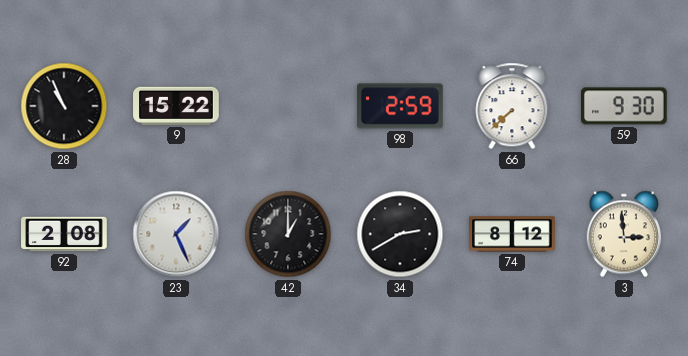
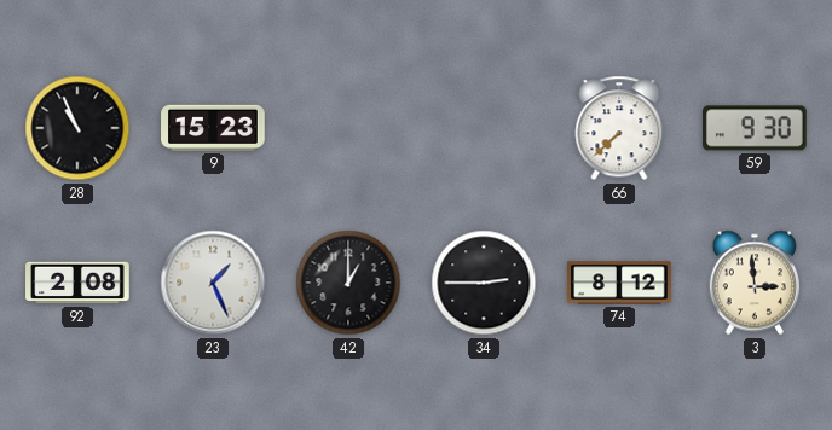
9: 15:22 -> 15:23 (213, 128)
98: 2:59 -> none (401, 106)
34: 2:40 -> 2:45 (484, 283)
